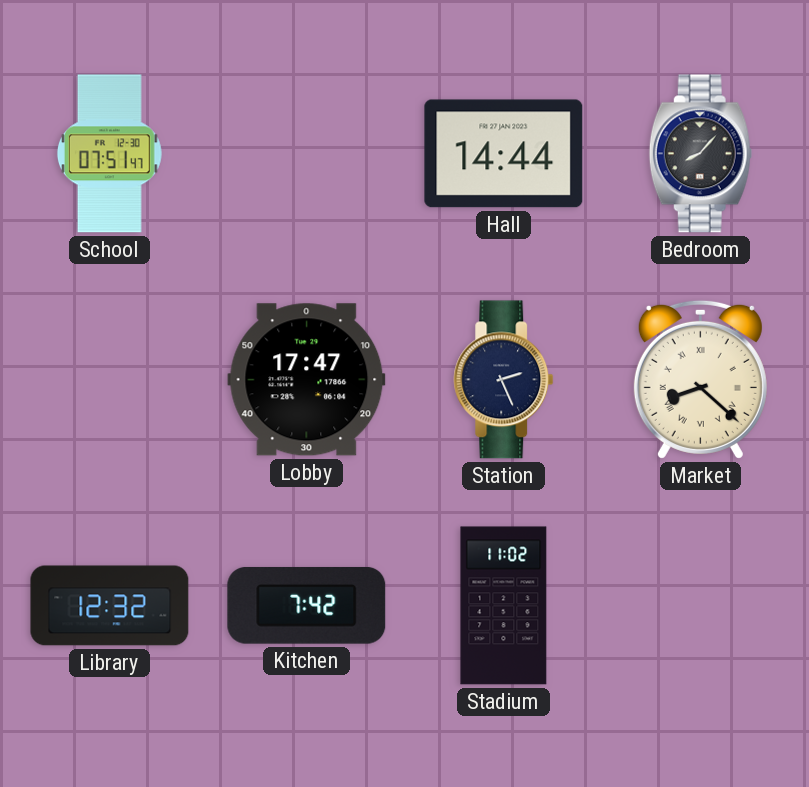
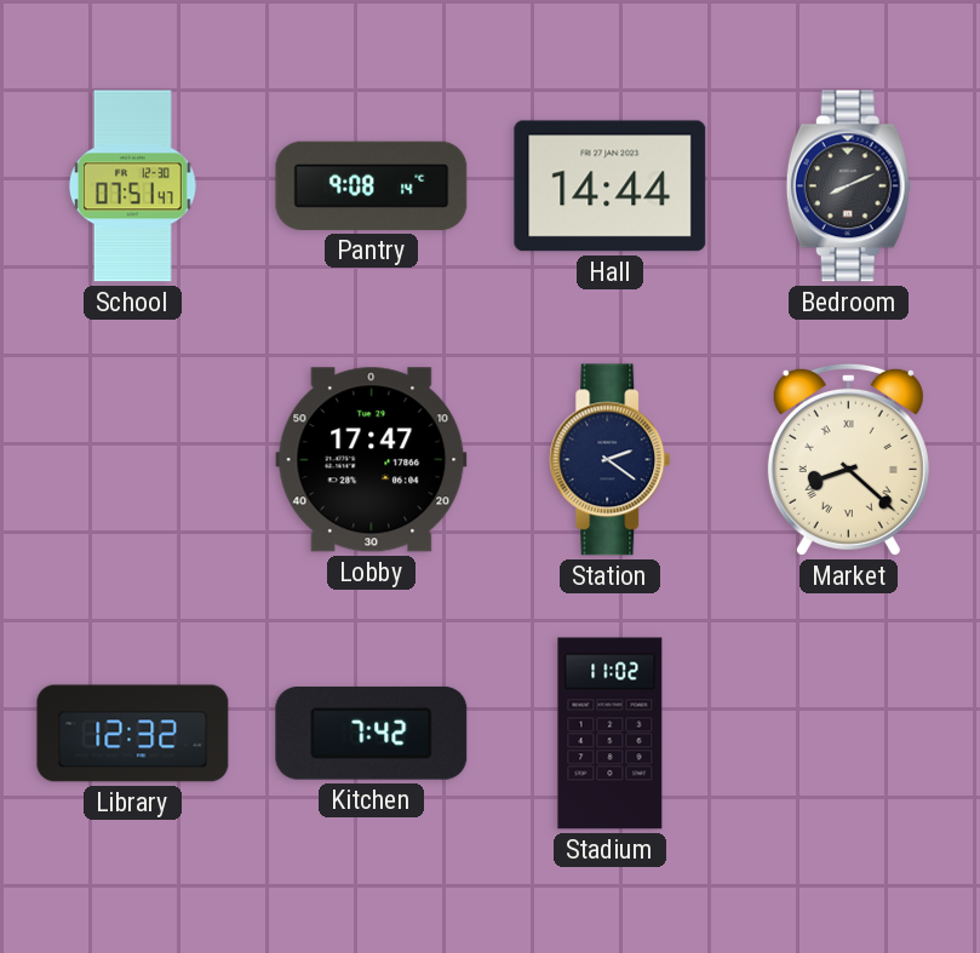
Pantry: none -> 9:08 (372, 185)
Bedroom: 8:07 -> 8:11 (848, 186)
Station: 2:26 -> 2:21 (611, 460)
